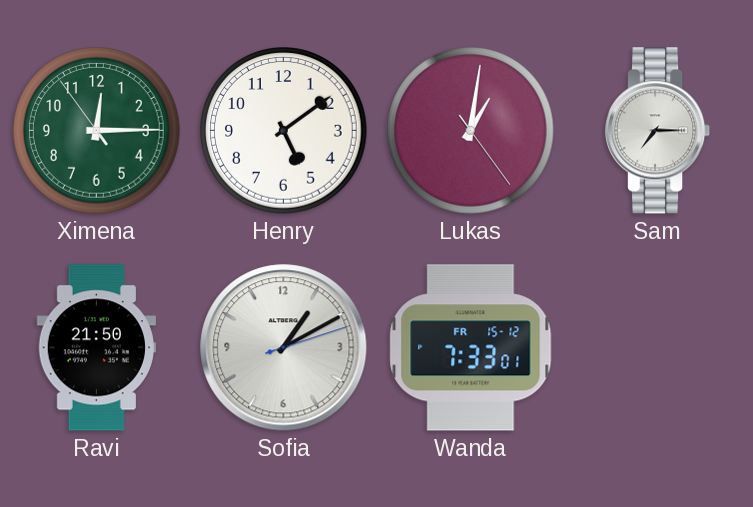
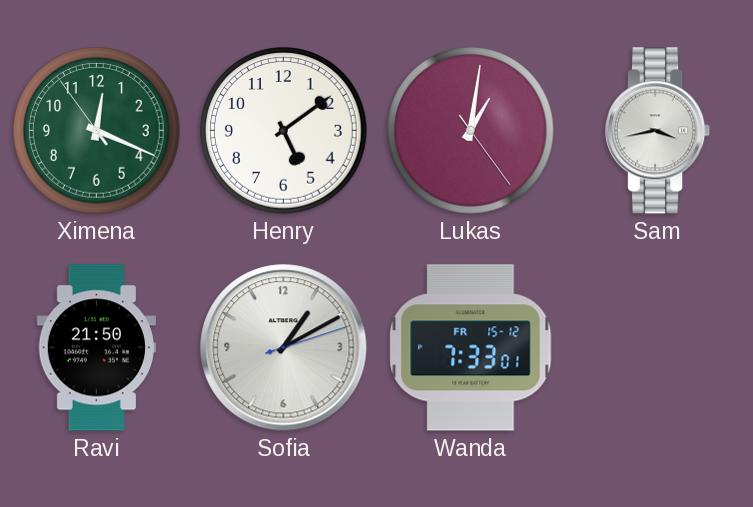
Ximena: 12:14 -> 12:18 (97, 131)
Sam: 7:15 -> 3:43 (658, 131)
